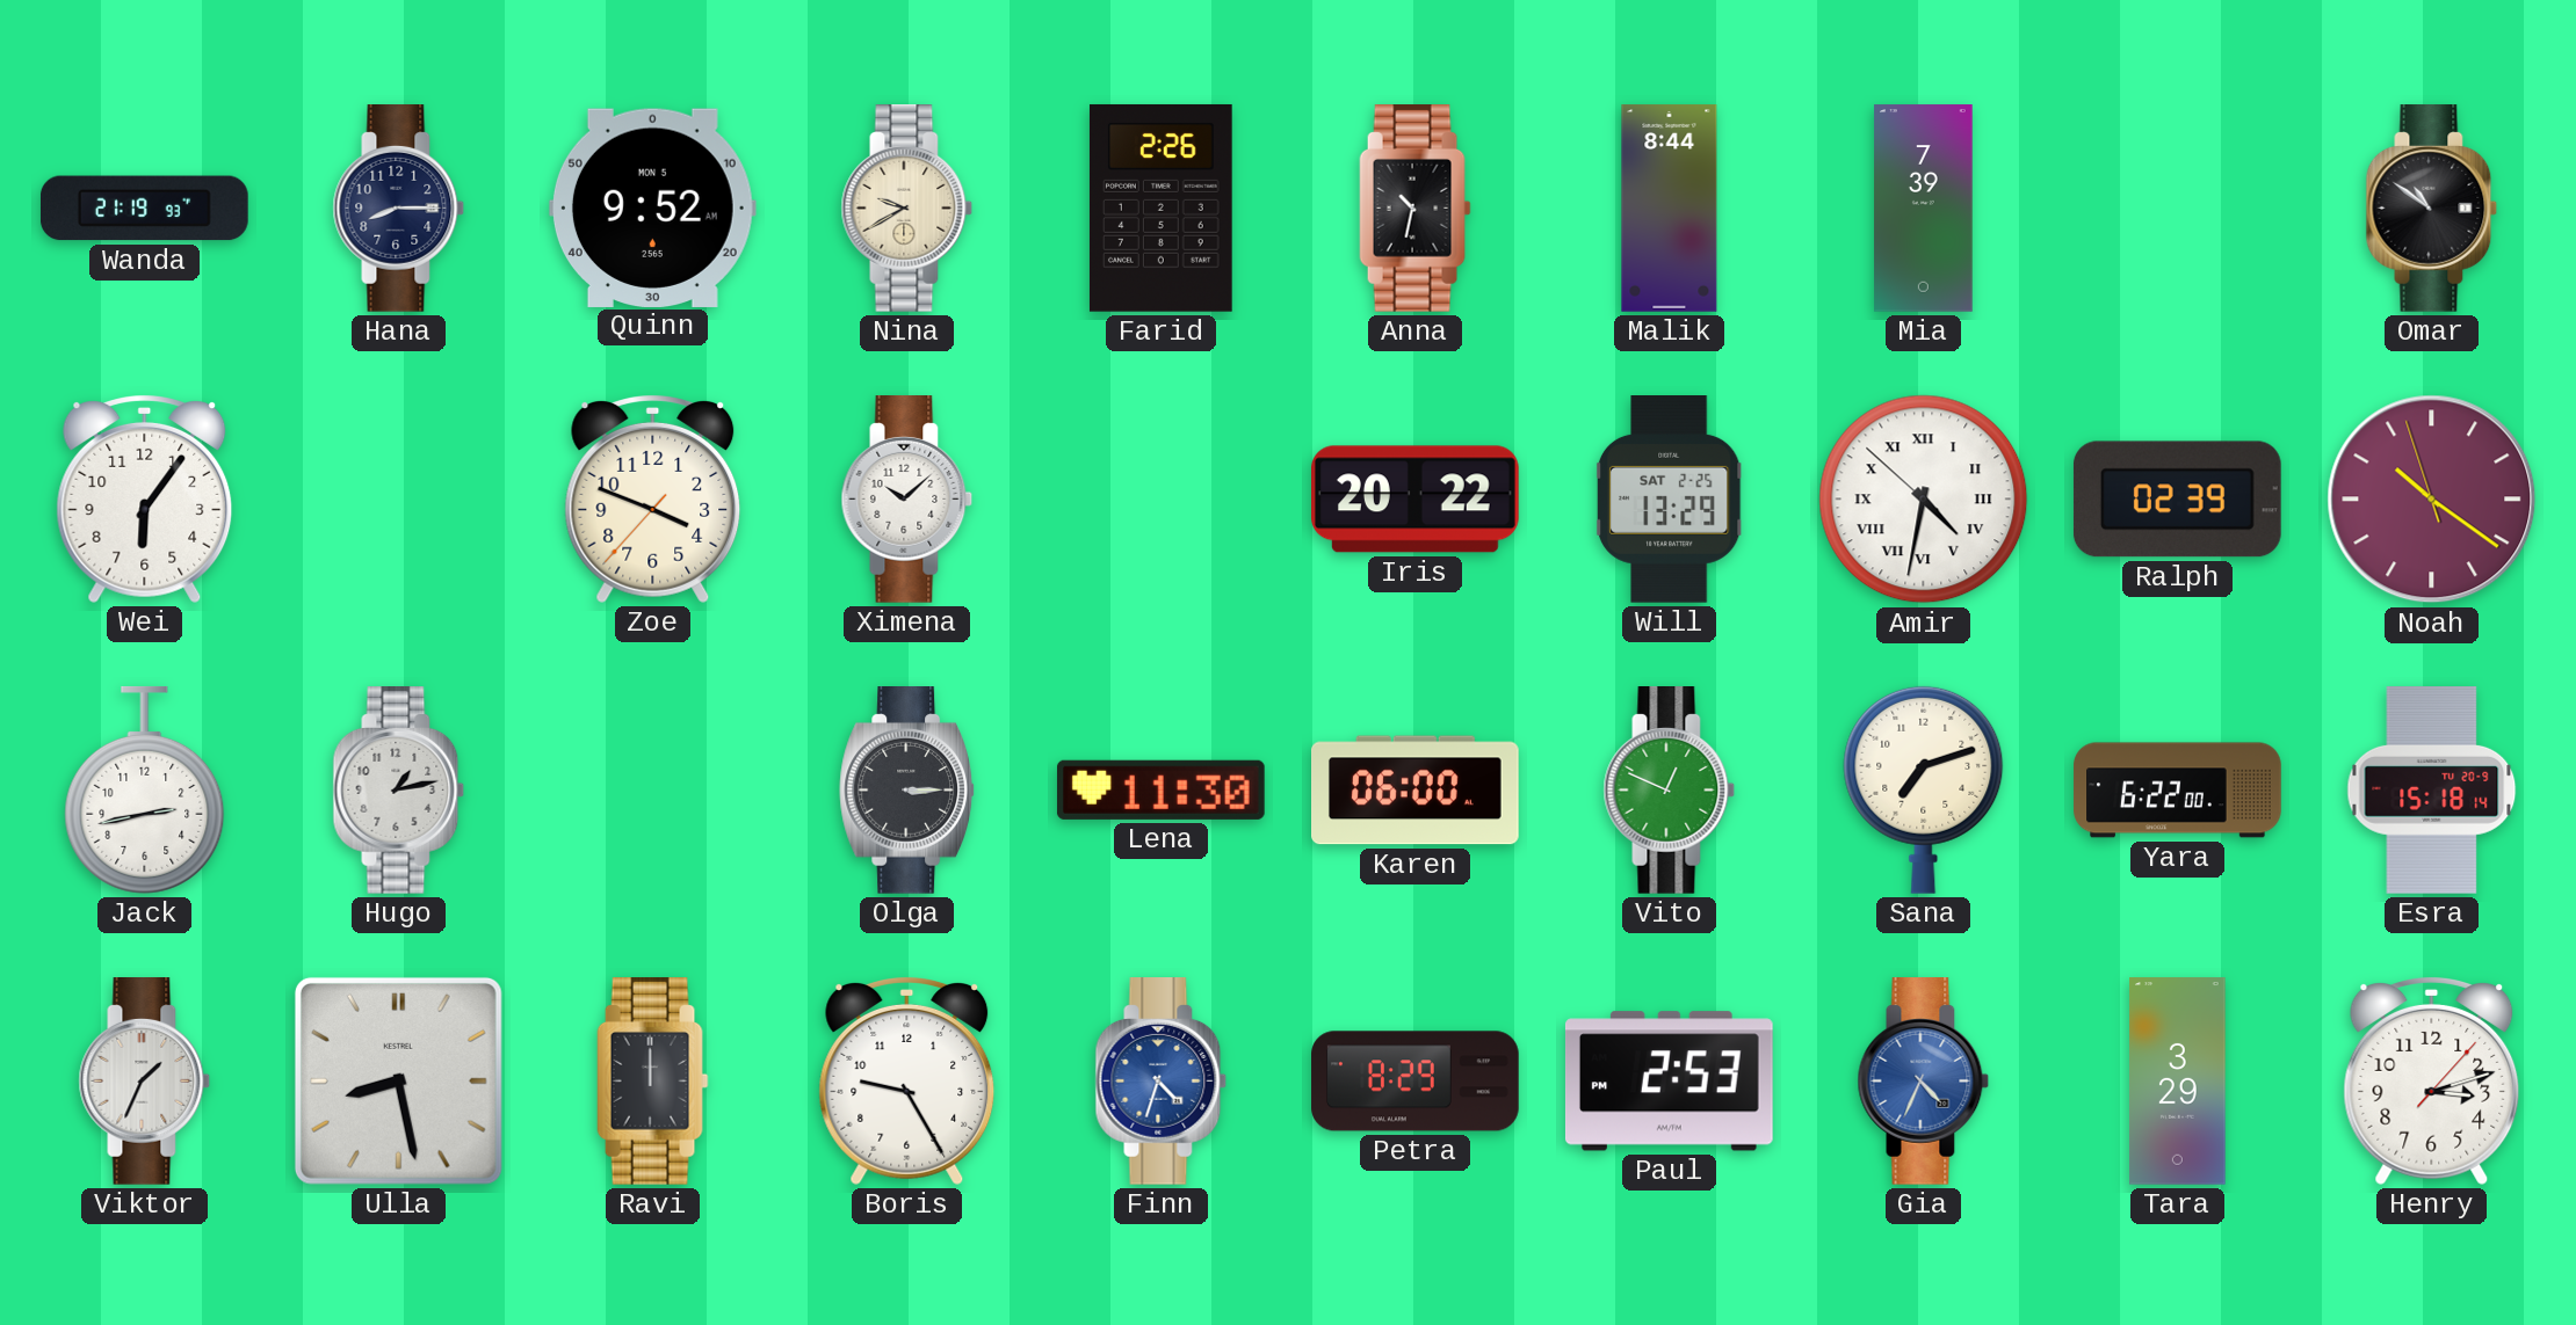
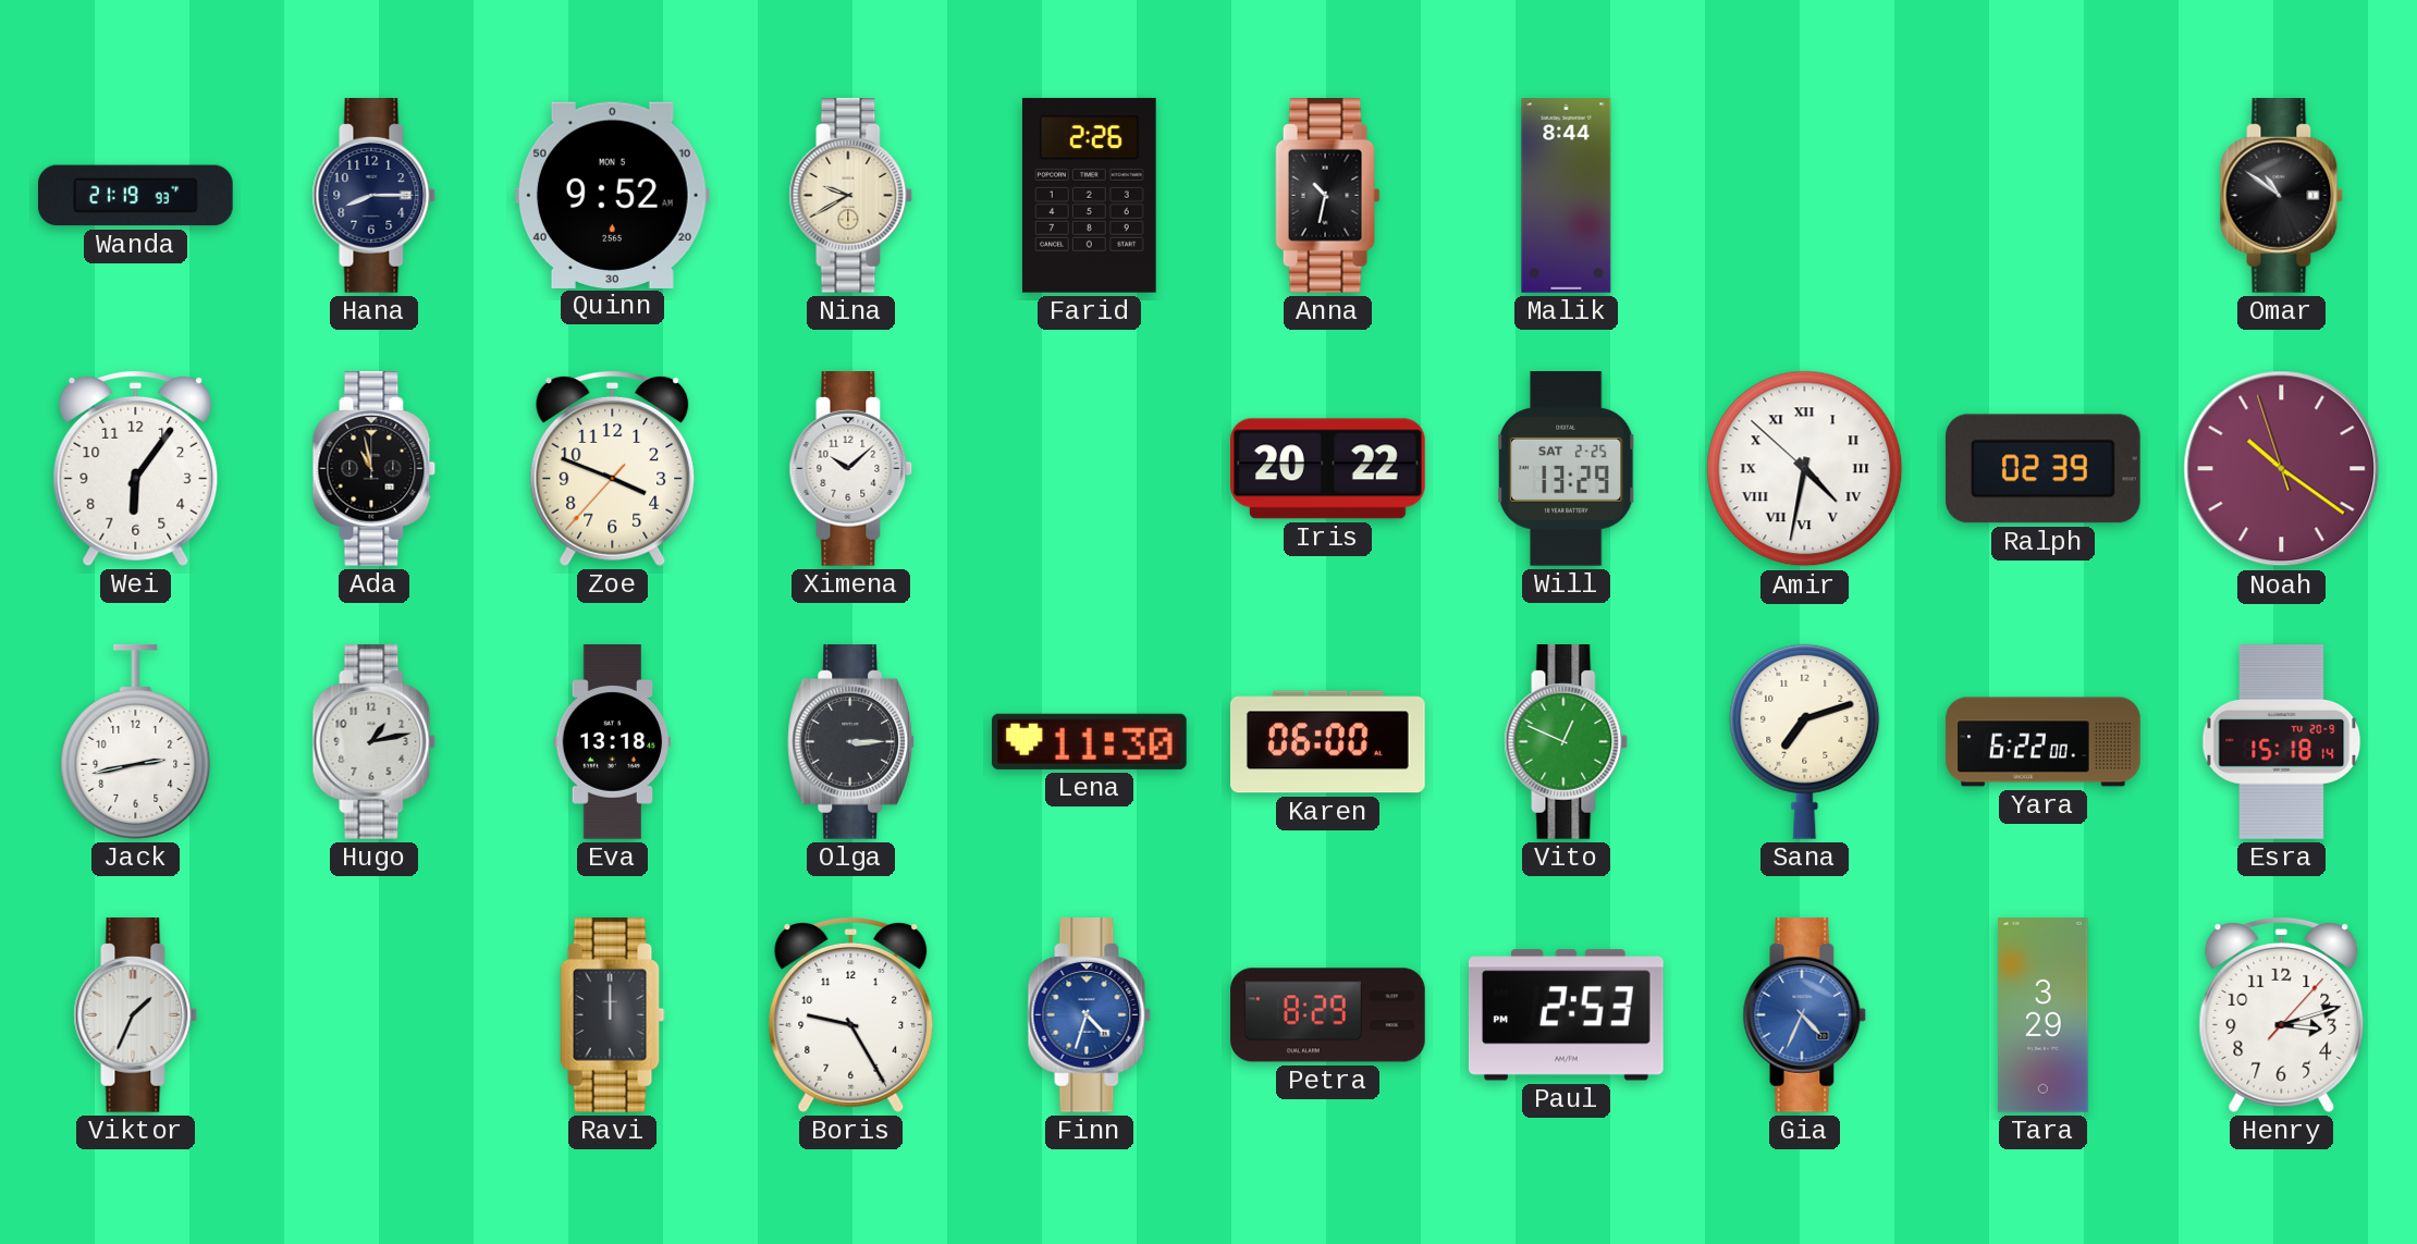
Mia: 7:39 -> none (1924, 209)
Ada: none -> 10:58 (375, 469)
Eva: none -> 13:18 (613, 742)
Ulla: 8:28 -> none (398, 1080)
